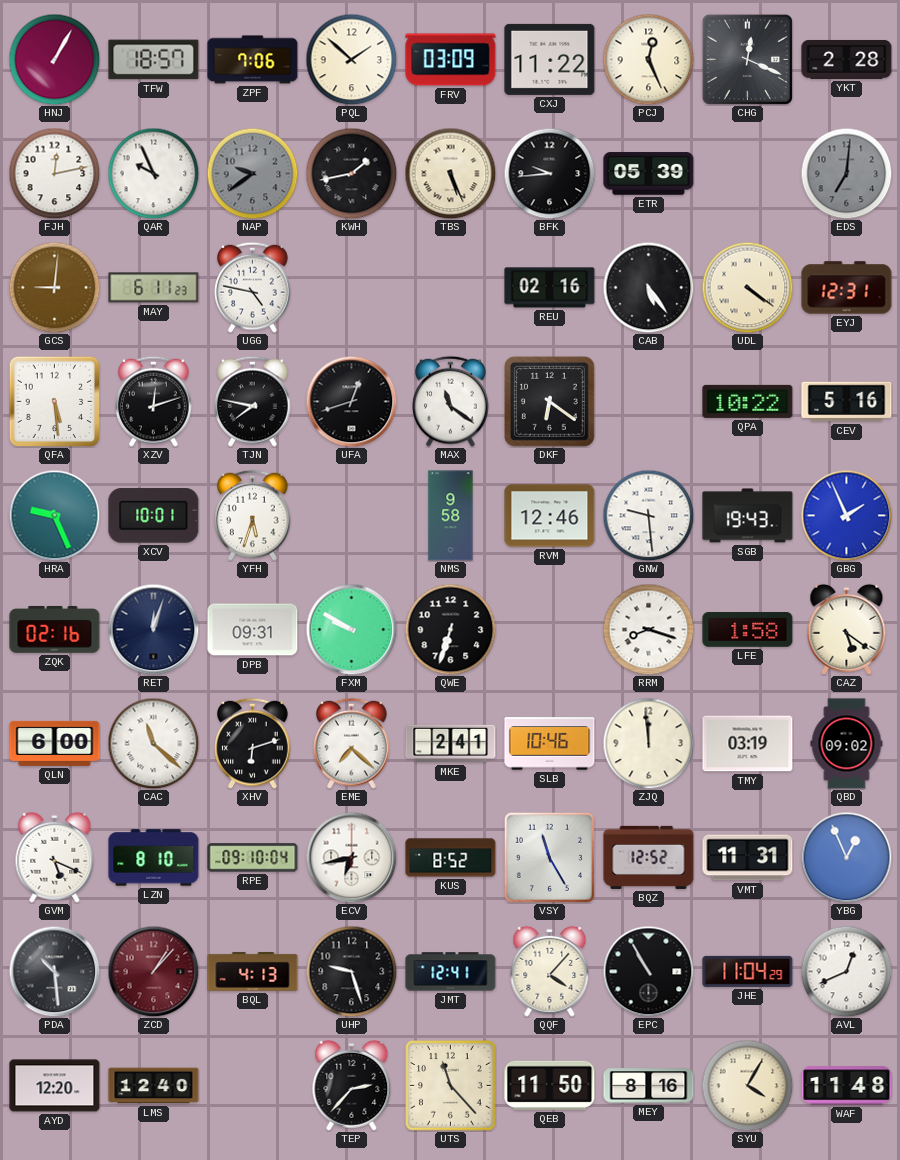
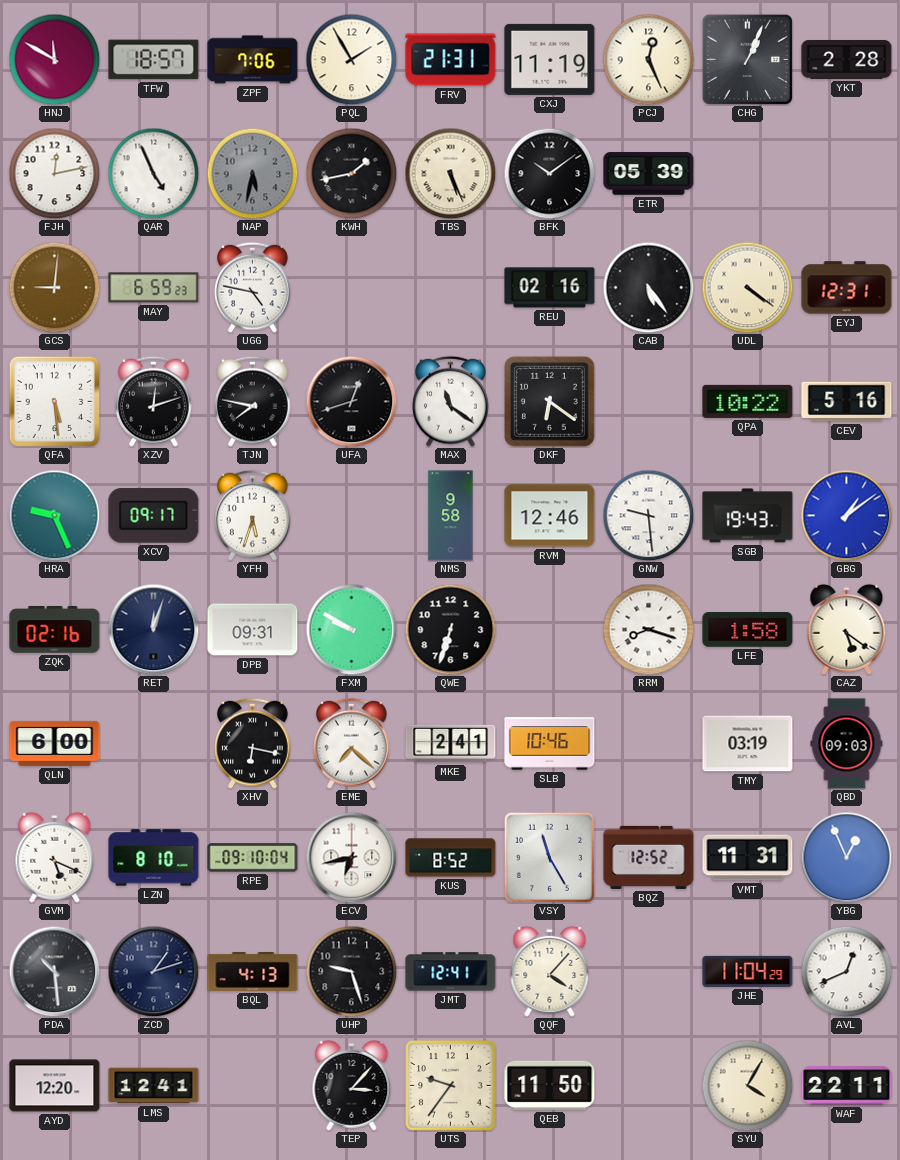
HNJ: 1:05 -> 11:50 (54, 59)
PQL: 1:52 -> 1:55 (351, 59)
FRV: 03:09 -> 21:31 (451, 60)
CXJ: 11:22 -> 11:19 (550, 59)
CHG: 12:19 -> 1:04 (747, 59)
QAR: 9:56 -> 4:56 (153, 173)
NAP: 9:39 -> 5:32 (252, 173)
BFK: 9:44 -> 10:09 (549, 173)
EDS: 7:01 -> none (846, 173)
MAY: 6:11 -> 6:59 (154, 288)
XCV: 10:01 -> 09:17 (154, 516)
GBG: 1:56 -> 1:09 (846, 515)
CAC: 11:22 -> none (153, 743)
XHV: 6:12 -> 6:17 (253, 743)
ZJQ: 11:59 -> none (648, 743)
QBD: 09:02 -> 09:03 (847, 744)
ZCD: 1:07 -> 1:12 (153, 971)
ZCD dial: burgundy -> navy (153, 971)
EPC: 10:55 -> none (648, 971)
LMS: 12:40 -> 12:41 (154, 1086)
TEP: 2:37 -> 3:07 (352, 1085)
UTS: 11:23 -> 9:36 (451, 1086)
MEY: 8:16 -> none (649, 1086)
WAF: 11:48 -> 22:11 (847, 1086)
